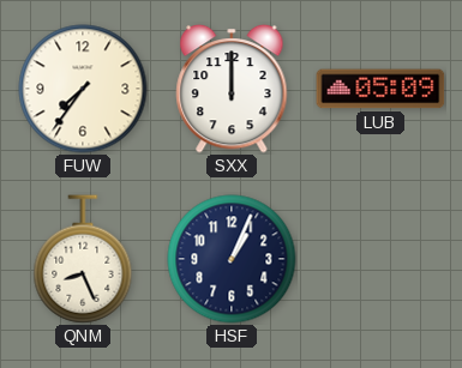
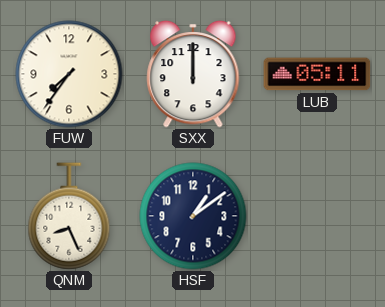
LUB: 05:09 -> 05:11 (317, 74)
HSF: 1:04 -> 1:09 (193, 216)
